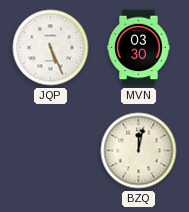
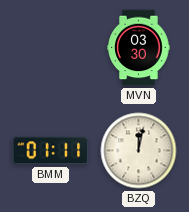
JQP: 5:26 -> none (51, 48)
BMM: none -> 01:11 (51, 151)
